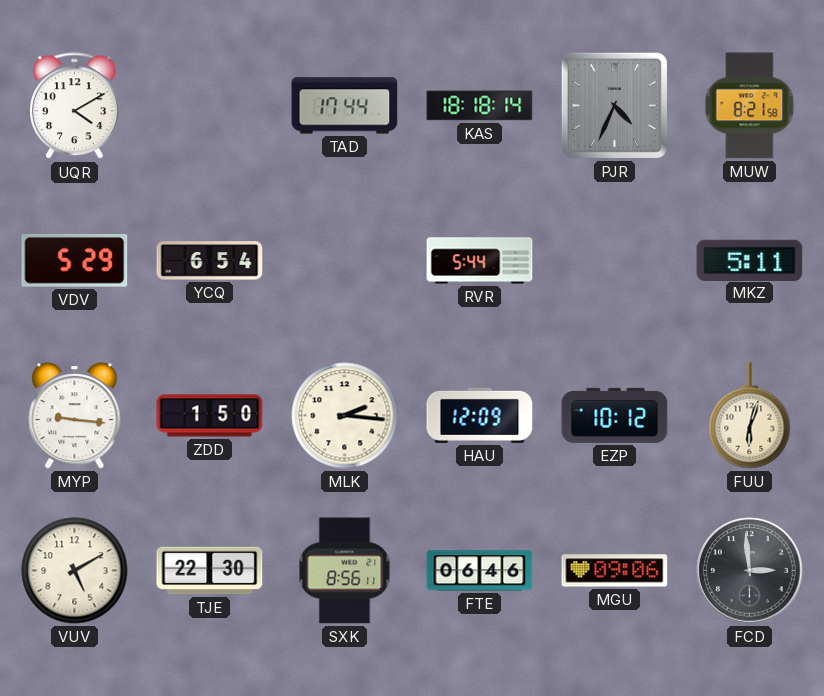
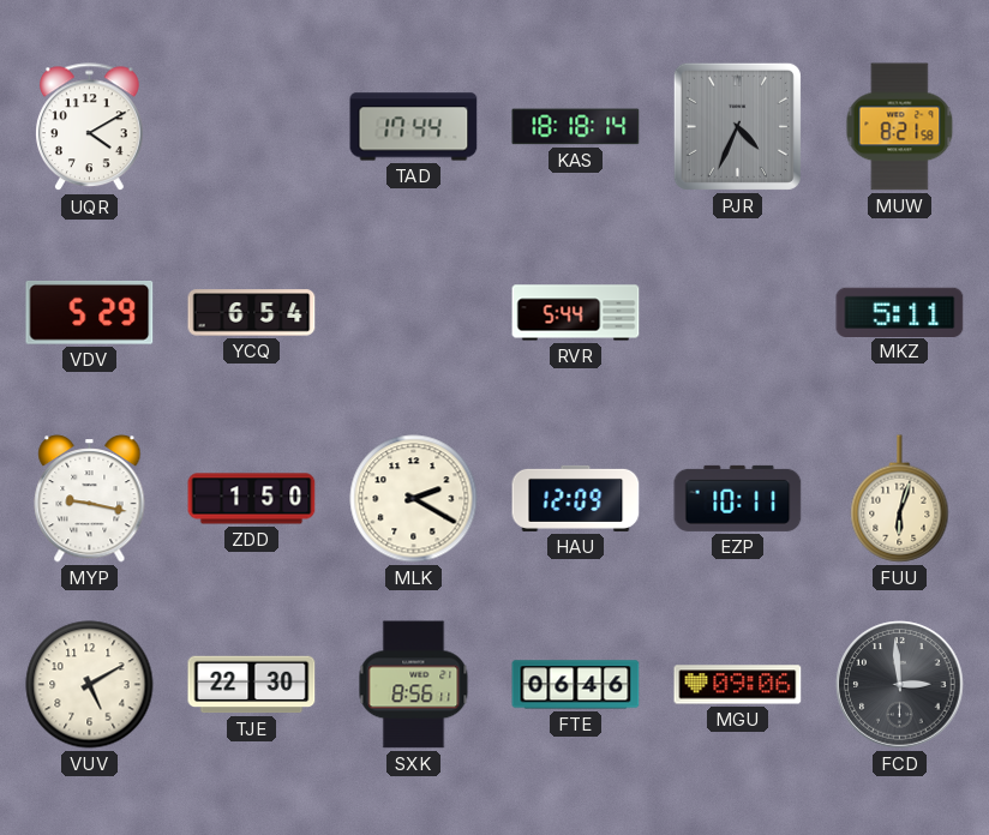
MYP: 9:16 -> 9:17 (90, 499)
MLK: 2:16 -> 2:20 (414, 499)
EZP: 10:12 -> 10:11 (738, 498)
